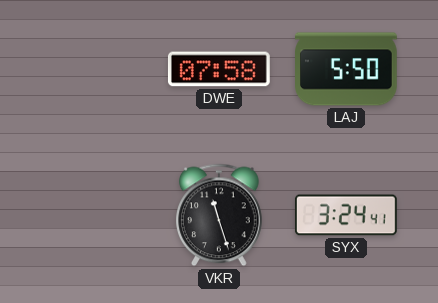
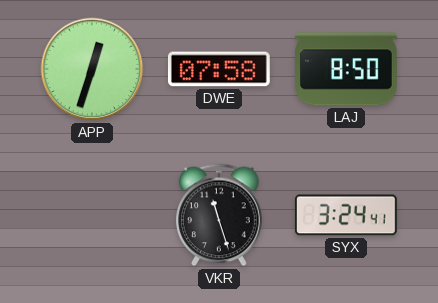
APP: none -> 12:33 (92, 69)
LAJ: 5:50 -> 8:50 (347, 69)
